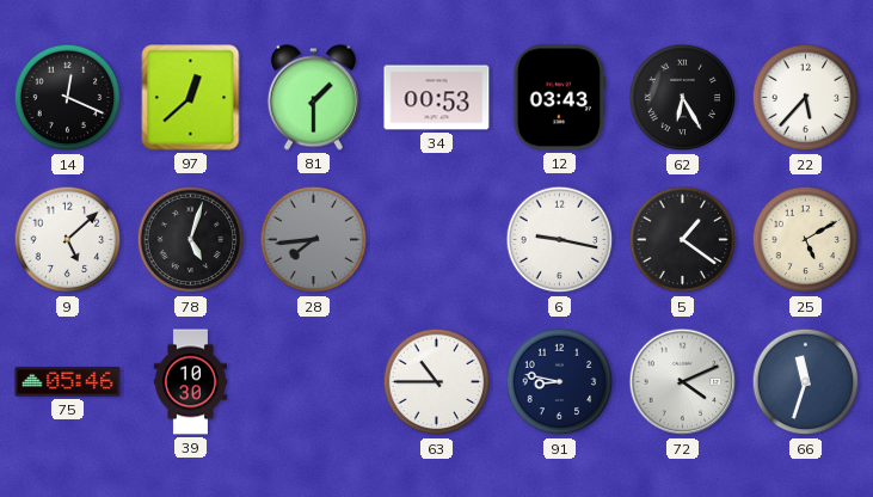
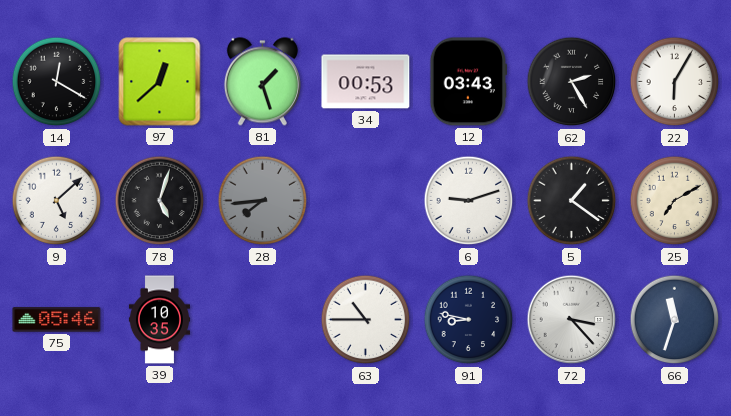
14: 12:19 -> 12:20 (57, 82)
81: 1:30 -> 1:27 (262, 82)
62: 6:25 -> 2:25 (572, 82)
22: 5:37 -> 6:05 (675, 82)
6: 9:17 -> 9:12 (469, 201)
25: 5:10 -> 7:10 (675, 201)
39: 10:30 -> 10:35 (159, 320)
72: 4:11 -> 3:23 (572, 320)
